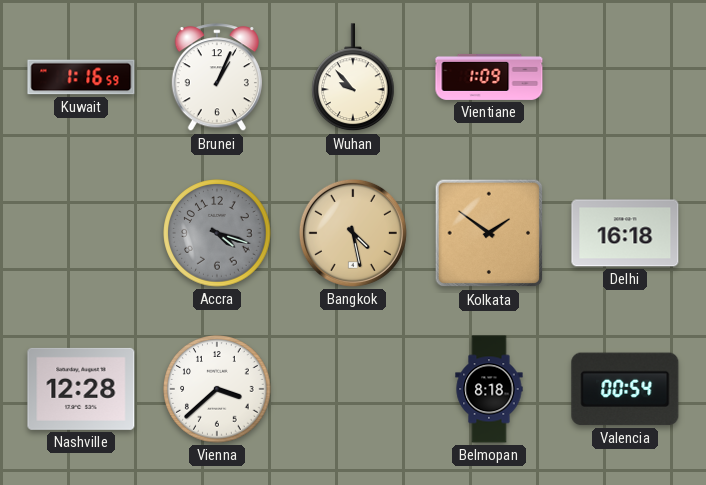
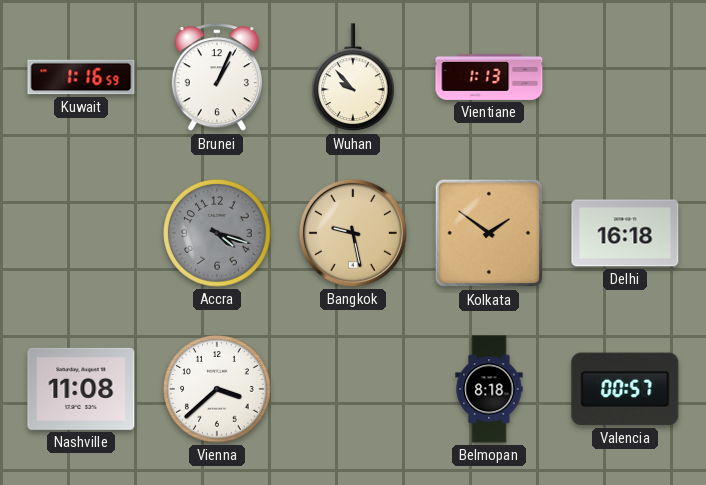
Vientiane: 1:09 -> 1:13 (489, 77)
Bangkok: 4:28 -> 9:28 (353, 233)
Nashville: 12:28 -> 11:08 (81, 389)
Valencia: 00:54 -> 00:57 (625, 389)
